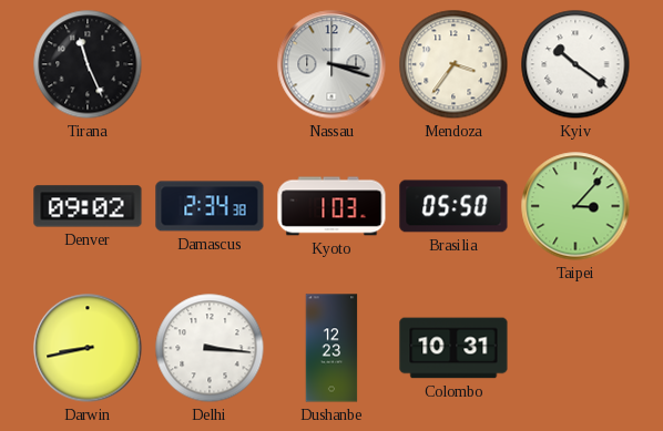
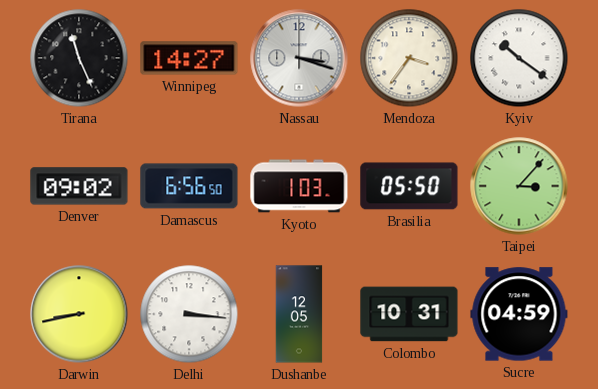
Winnipeg: none -> 14:27 (189, 58)
Damascus: 2:34 -> 6:56 (189, 186)
Dushanbe: 12:23 -> 12:05 (299, 314)
Sucre: none -> 04:59 (519, 314)
